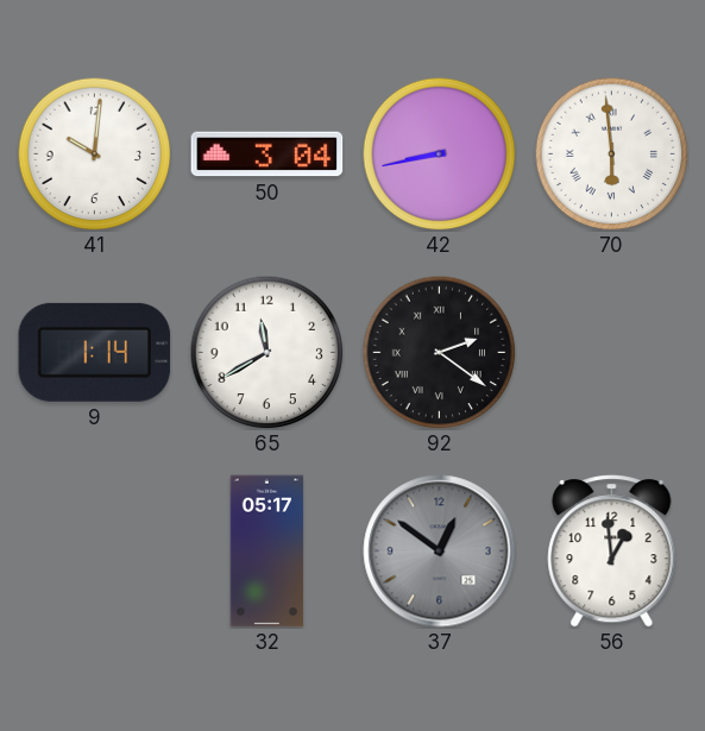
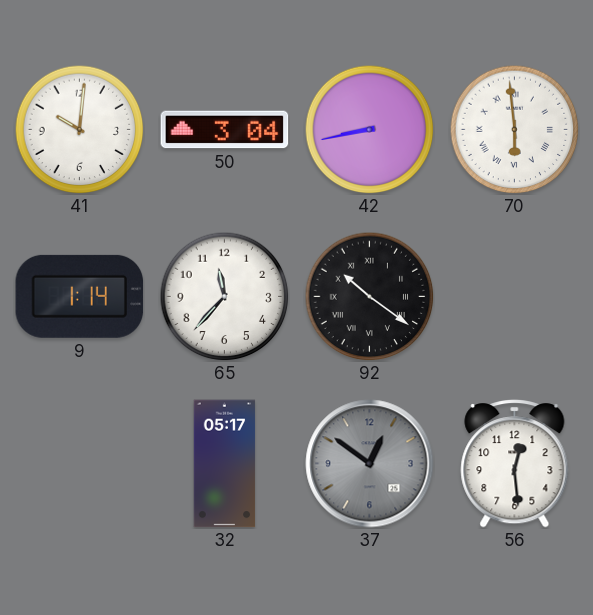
65: 11:40 -> 11:37 (224, 296)
92: 2:21 -> 10:21 (369, 296)
56: 12:59 -> 12:29 (515, 464)
